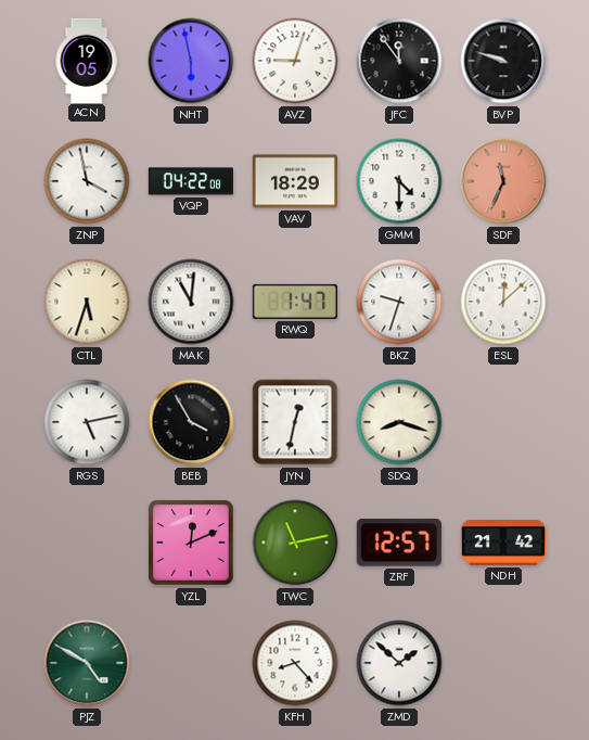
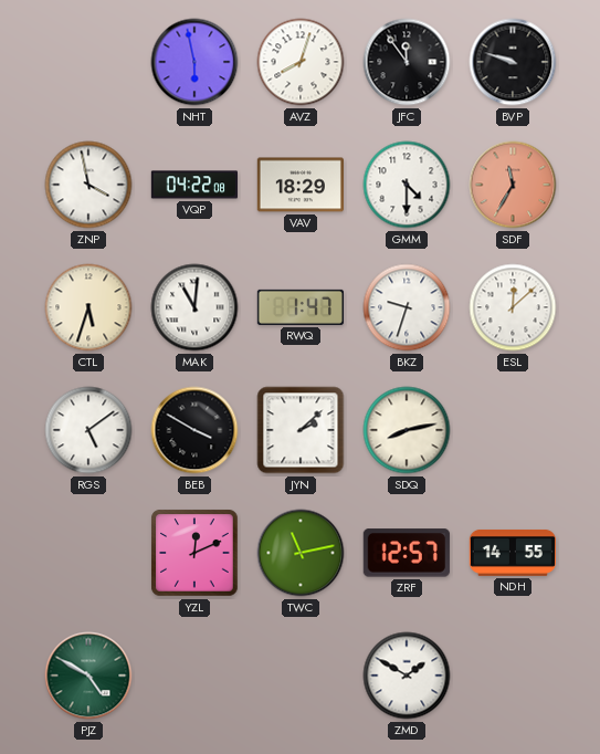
ACN: 19:05 -> none (87, 60)
AVZ: 9:03 -> 8:03 (301, 62)
SDF: 11:34 -> 11:35 (513, 185)
RGS: 5:13 -> 5:09 (88, 430)
BEB: 3:55 -> 3:50 (194, 430)
JYN: 12:32 -> 2:08 (301, 430)
SDQ: 8:18 -> 8:13 (407, 430)
NDH: 21:42 -> 14:55 (512, 553)
KFH: 8:23 -> none (295, 663)
ZMD: 1:52 -> 1:50 (407, 676)
